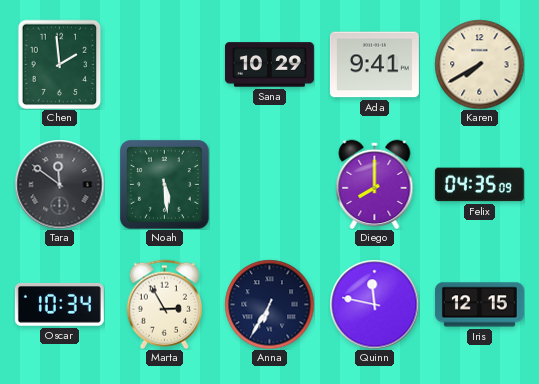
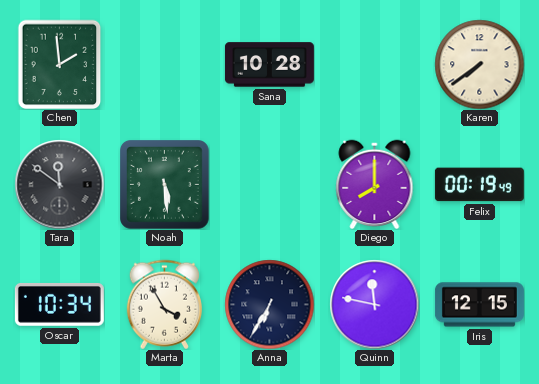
Sana: 10:29 -> 10:28 (269, 65)
Ada: 9:41 -> none (374, 65)
Karen: 7:40 -> 7:39 (479, 64)
Felix: 04:35 -> 00:19 (479, 185)
Marta: 2:55 -> 3:55 (164, 304)
